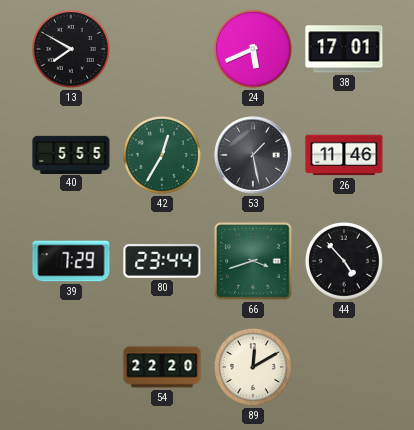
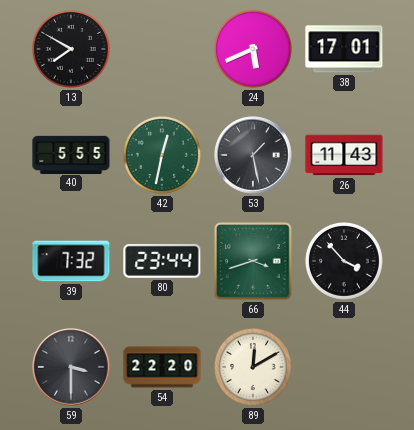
42: 12:35 -> 12:32 (162, 155)
26: 11:46 -> 11:43 (344, 155)
39: 7:29 -> 7:32 (71, 261)
44: 4:53 -> 3:53 (344, 261)
59: none -> 3:30 (71, 367)
